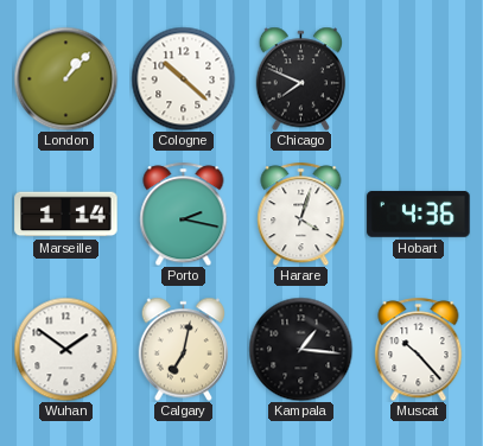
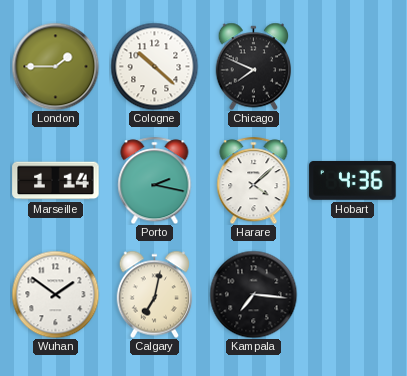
London: 1:07 -> 1:45 (55, 66)
Harare: 4:03 -> 4:08 (254, 180)
Kampala: 1:16 -> 7:16 (253, 294)
Muscat: 10:23 -> none (419, 349)
